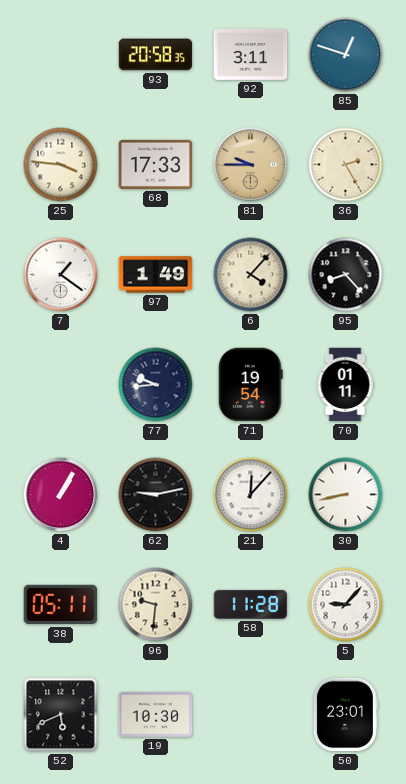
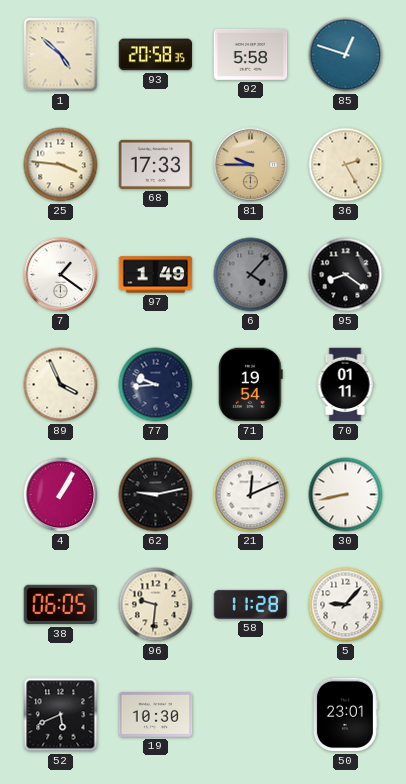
1: none -> 4:52 (61, 55)
92: 3:11 -> 5:58 (251, 55)
6 dial: cream -> grey (251, 275)
95: 8:23 -> 8:21 (346, 275)
89: none -> 3:56 (61, 385)
21: 12:07 -> 12:11 (251, 495)
38: 05:11 -> 06:05 (61, 605)
